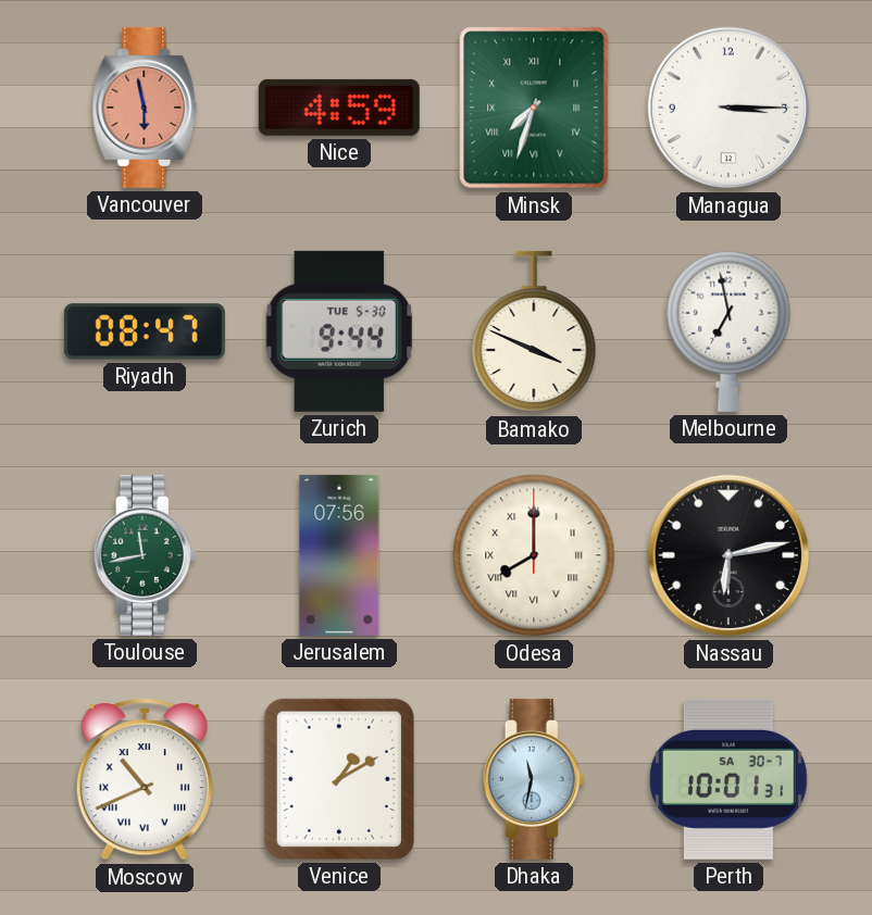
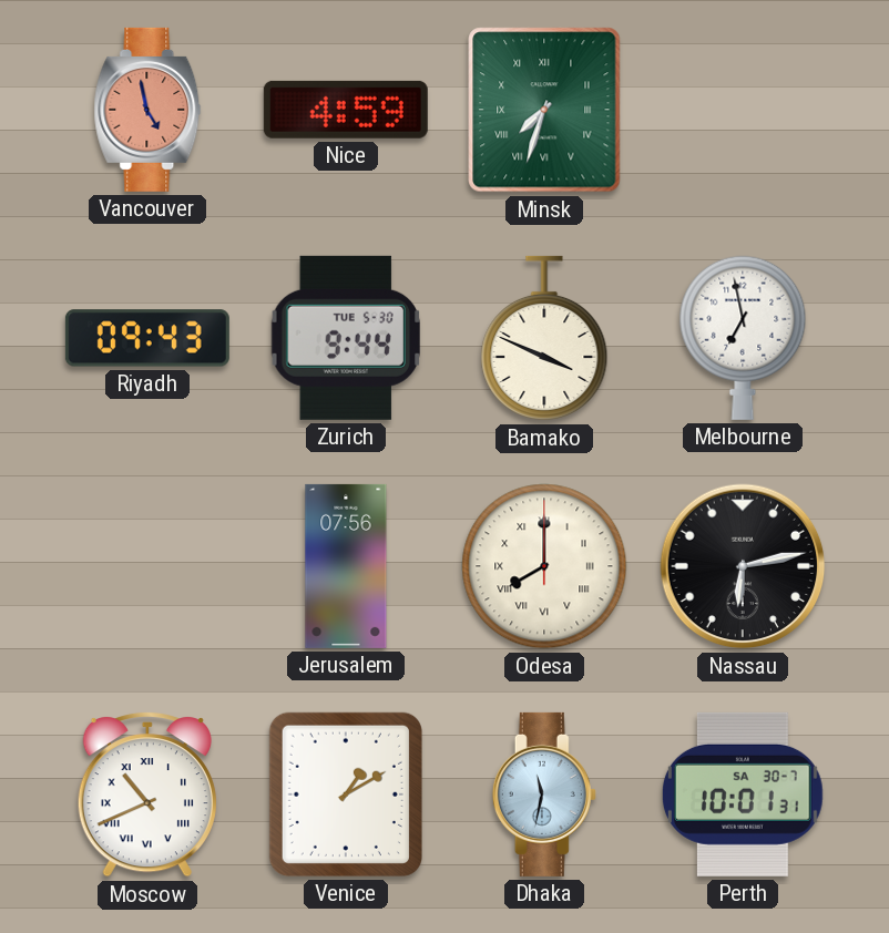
Vancouver: 5:58 -> 4:58 (147, 110)
Managua: 3:15 -> none (728, 108)
Riyadh: 08:47 -> 09:43 (147, 338)
Toulouse: 11:43 -> none (145, 555)
